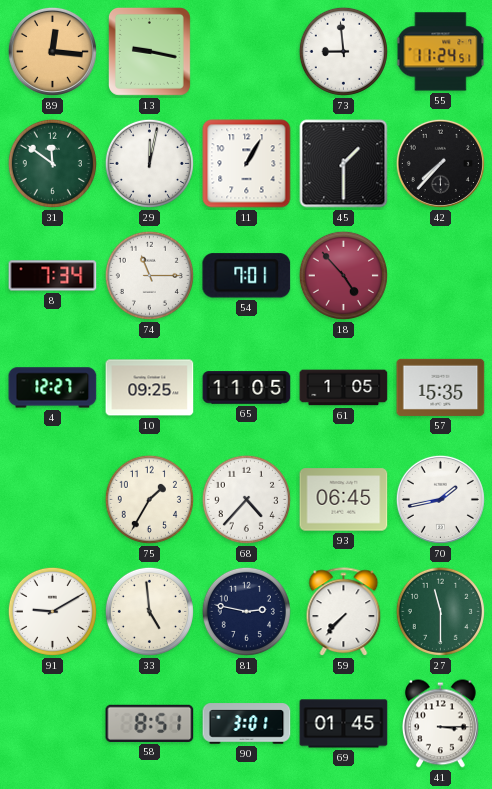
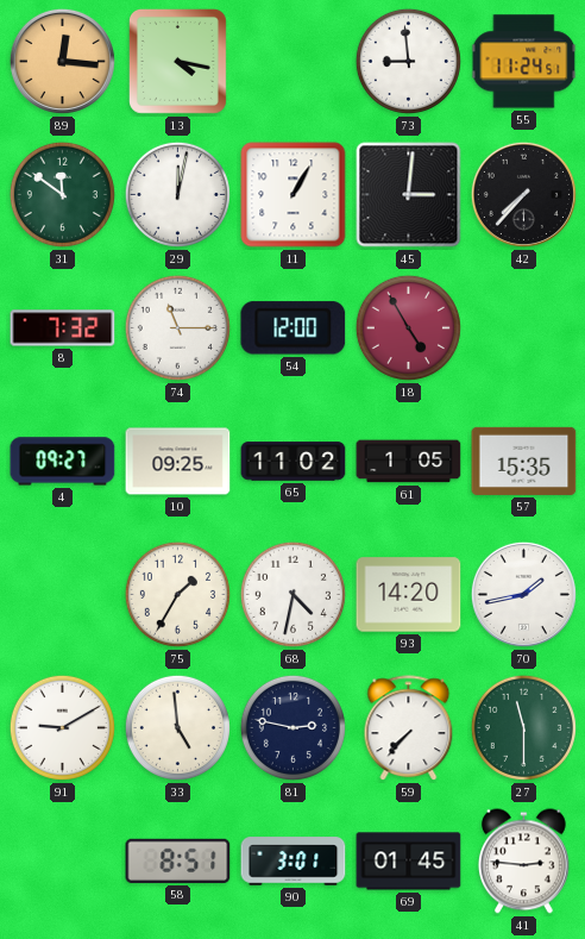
13: 9:17 -> 4:17 (177, 61)
45: 1:30 -> 3:01 (409, 195)
8: 7:34 -> 7:32 (63, 328)
54: 7:01 -> 12:00 (294, 328)
18: 4:53 -> 4:55 (408, 327)
4: 12:27 -> 09:27 (63, 462)
65: 11:05 -> 11:02 (294, 462)
68: 4:37 -> 4:32 (292, 594)
93: 06:45 -> 14:20 (409, 595)
41: 3:15 -> 2:46 (523, 862)
